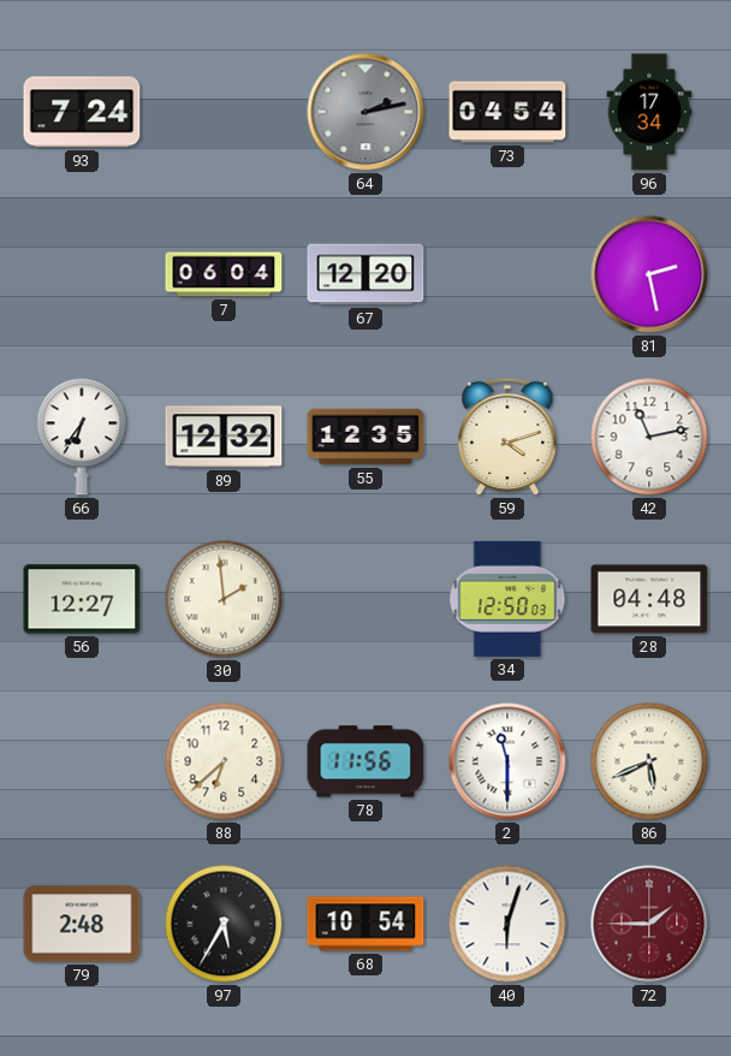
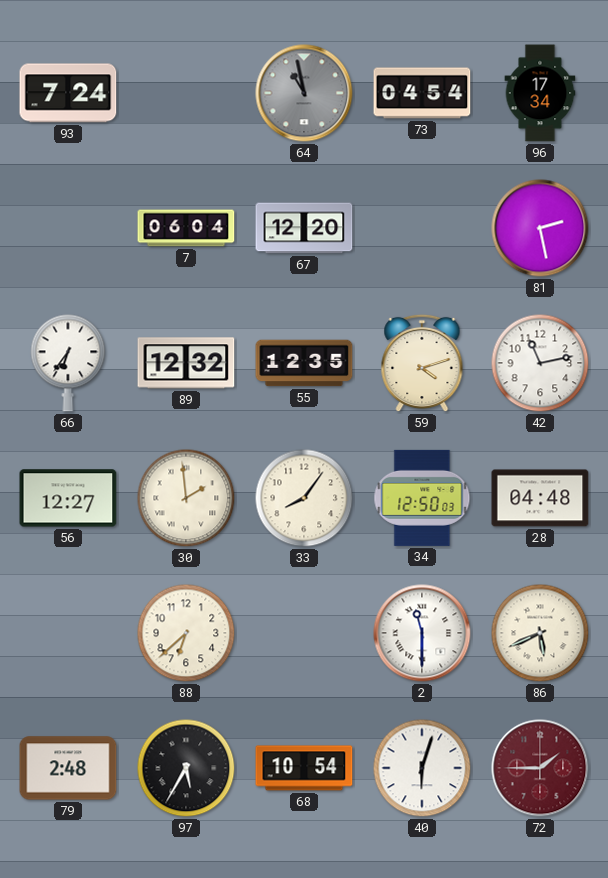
64: 2:13 -> 10:58 (304, 93)
33: none -> 8:06 (304, 498)
78: 11:56 -> none (365, 761)
